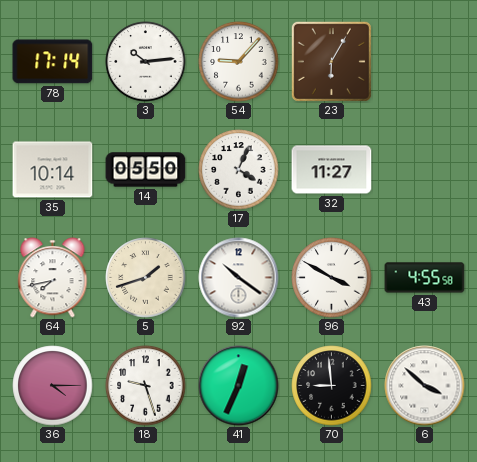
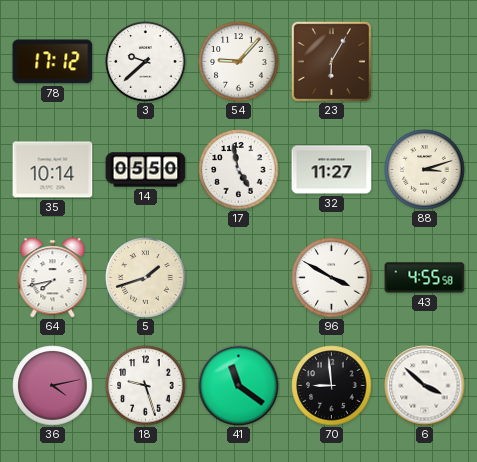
78: 17:14 -> 17:12 (53, 62)
3: 10:14 -> 9:38 (146, 62)
17: 4:04 -> 4:58 (239, 170)
88: none -> 3:12 (425, 170)
92: 10:21 -> none (239, 278)
36: 4:15 -> 4:13 (53, 386)
41: 12:34 -> 11:21 (239, 386)
